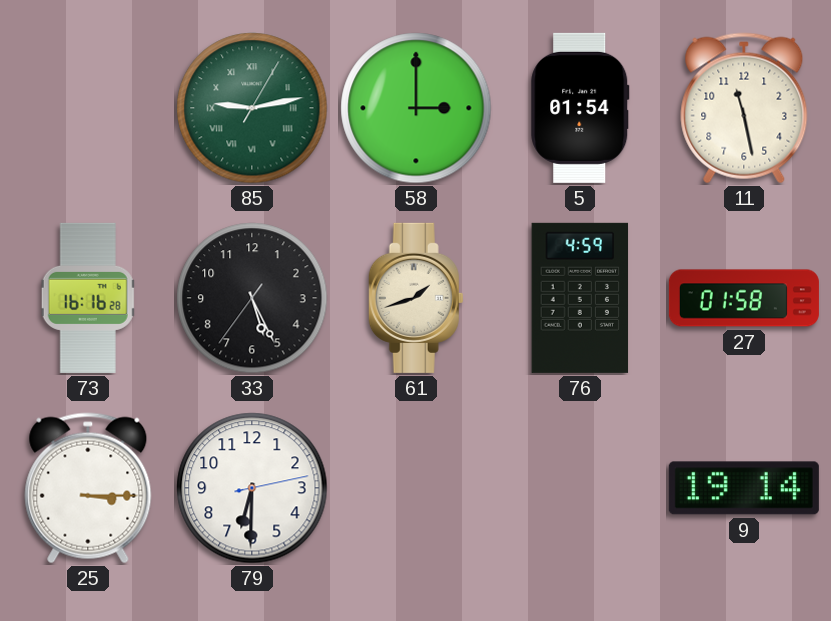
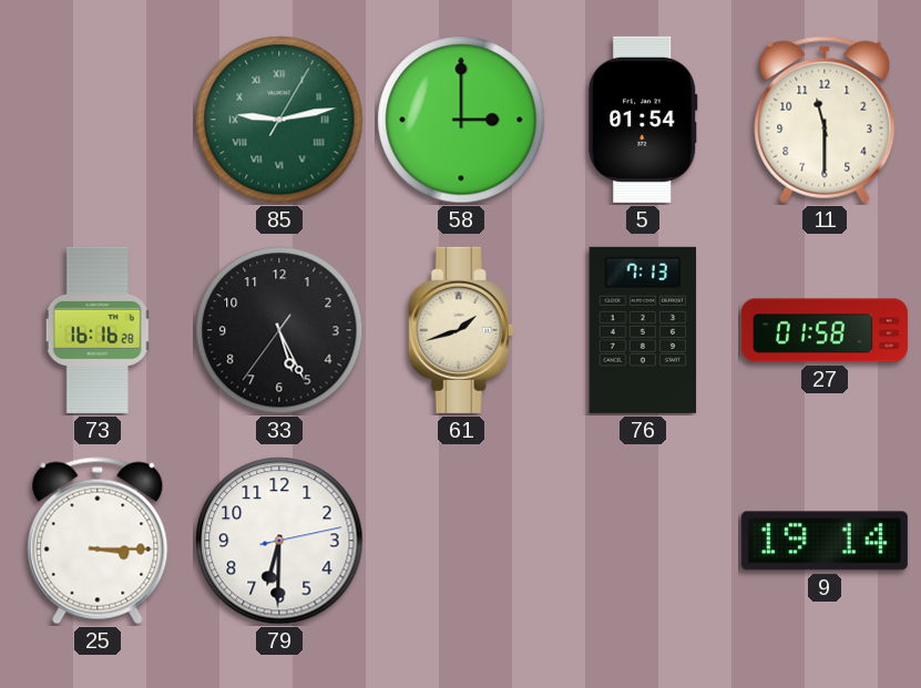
11: 11:28 -> 11:30 (825, 120)
76: 4:59 -> 7:13 (643, 330)
